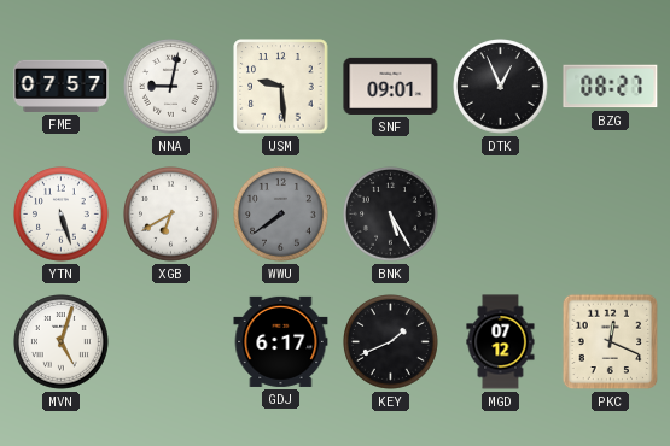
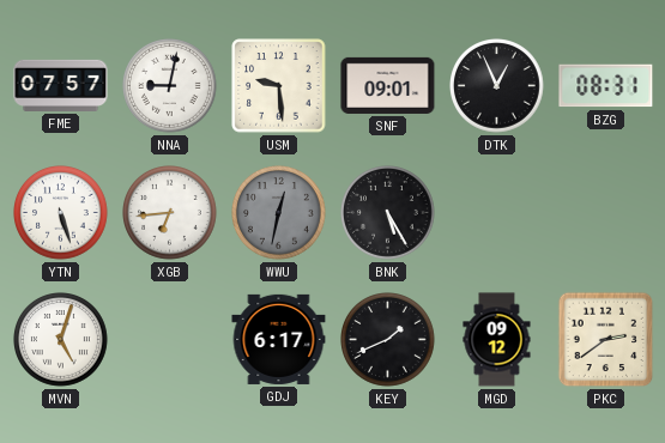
BZG: 08:27 -> 08:31 (606, 86)
XGB: 6:40 -> 6:44 (170, 213)
WWU: 7:39 -> 12:32 (279, 213)
MGD: 07:12 -> 09:12 (497, 340)
PKC: 12:19 -> 2:39 (606, 340)
